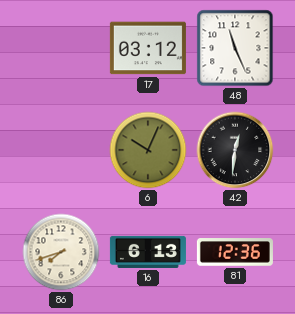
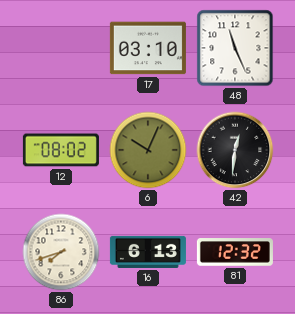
17: 03:12 -> 03:10 (148, 48)
12: none -> 08:02 (61, 150)
81: 12:36 -> 12:32 (235, 252)
